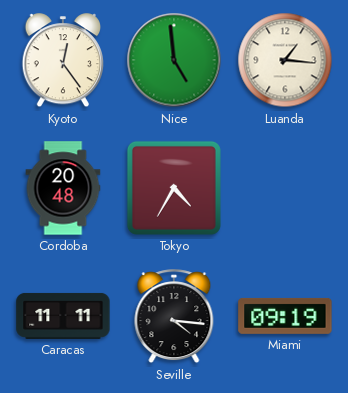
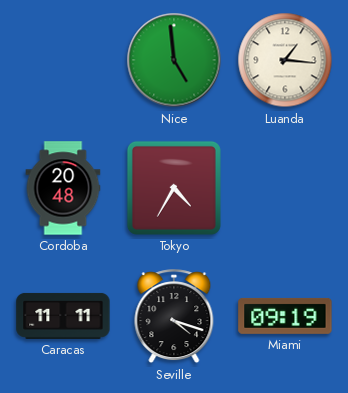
Kyoto: 12:24 -> none (62, 61)
Seville: 4:16 -> 4:18 (174, 317)
